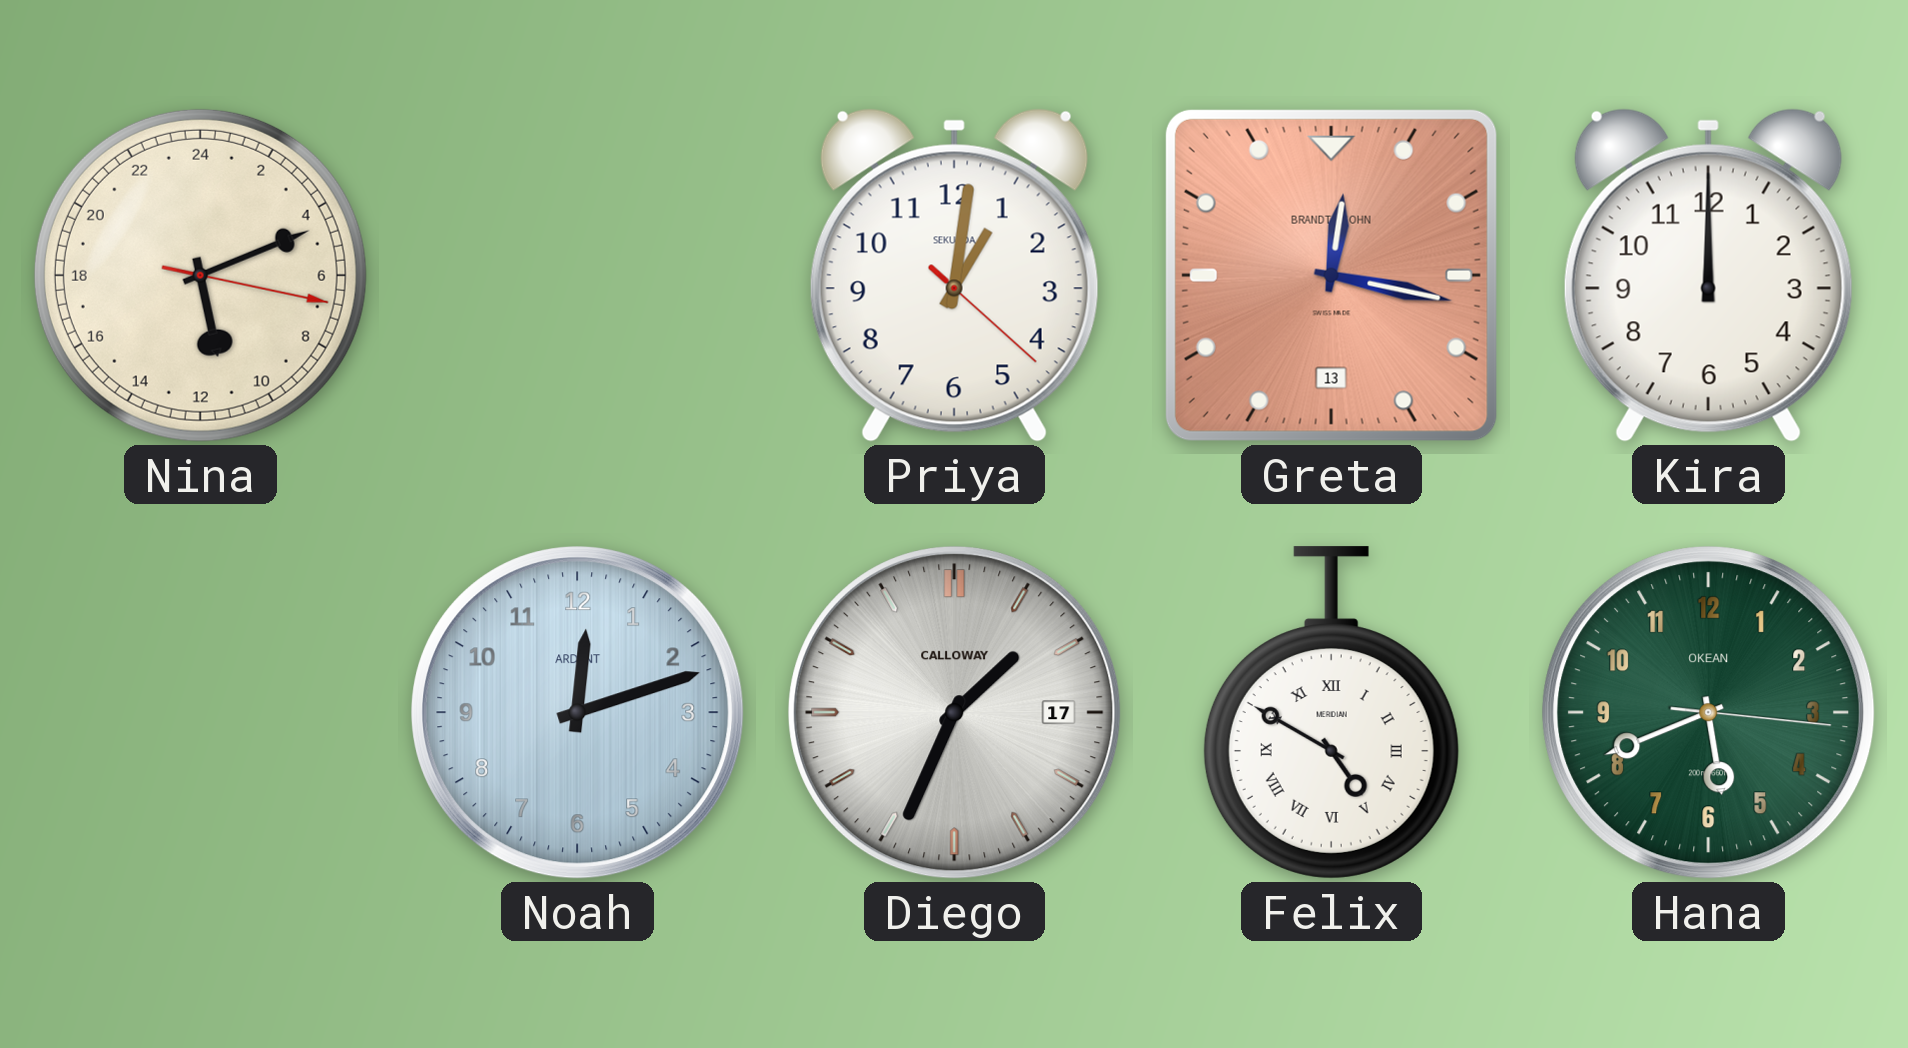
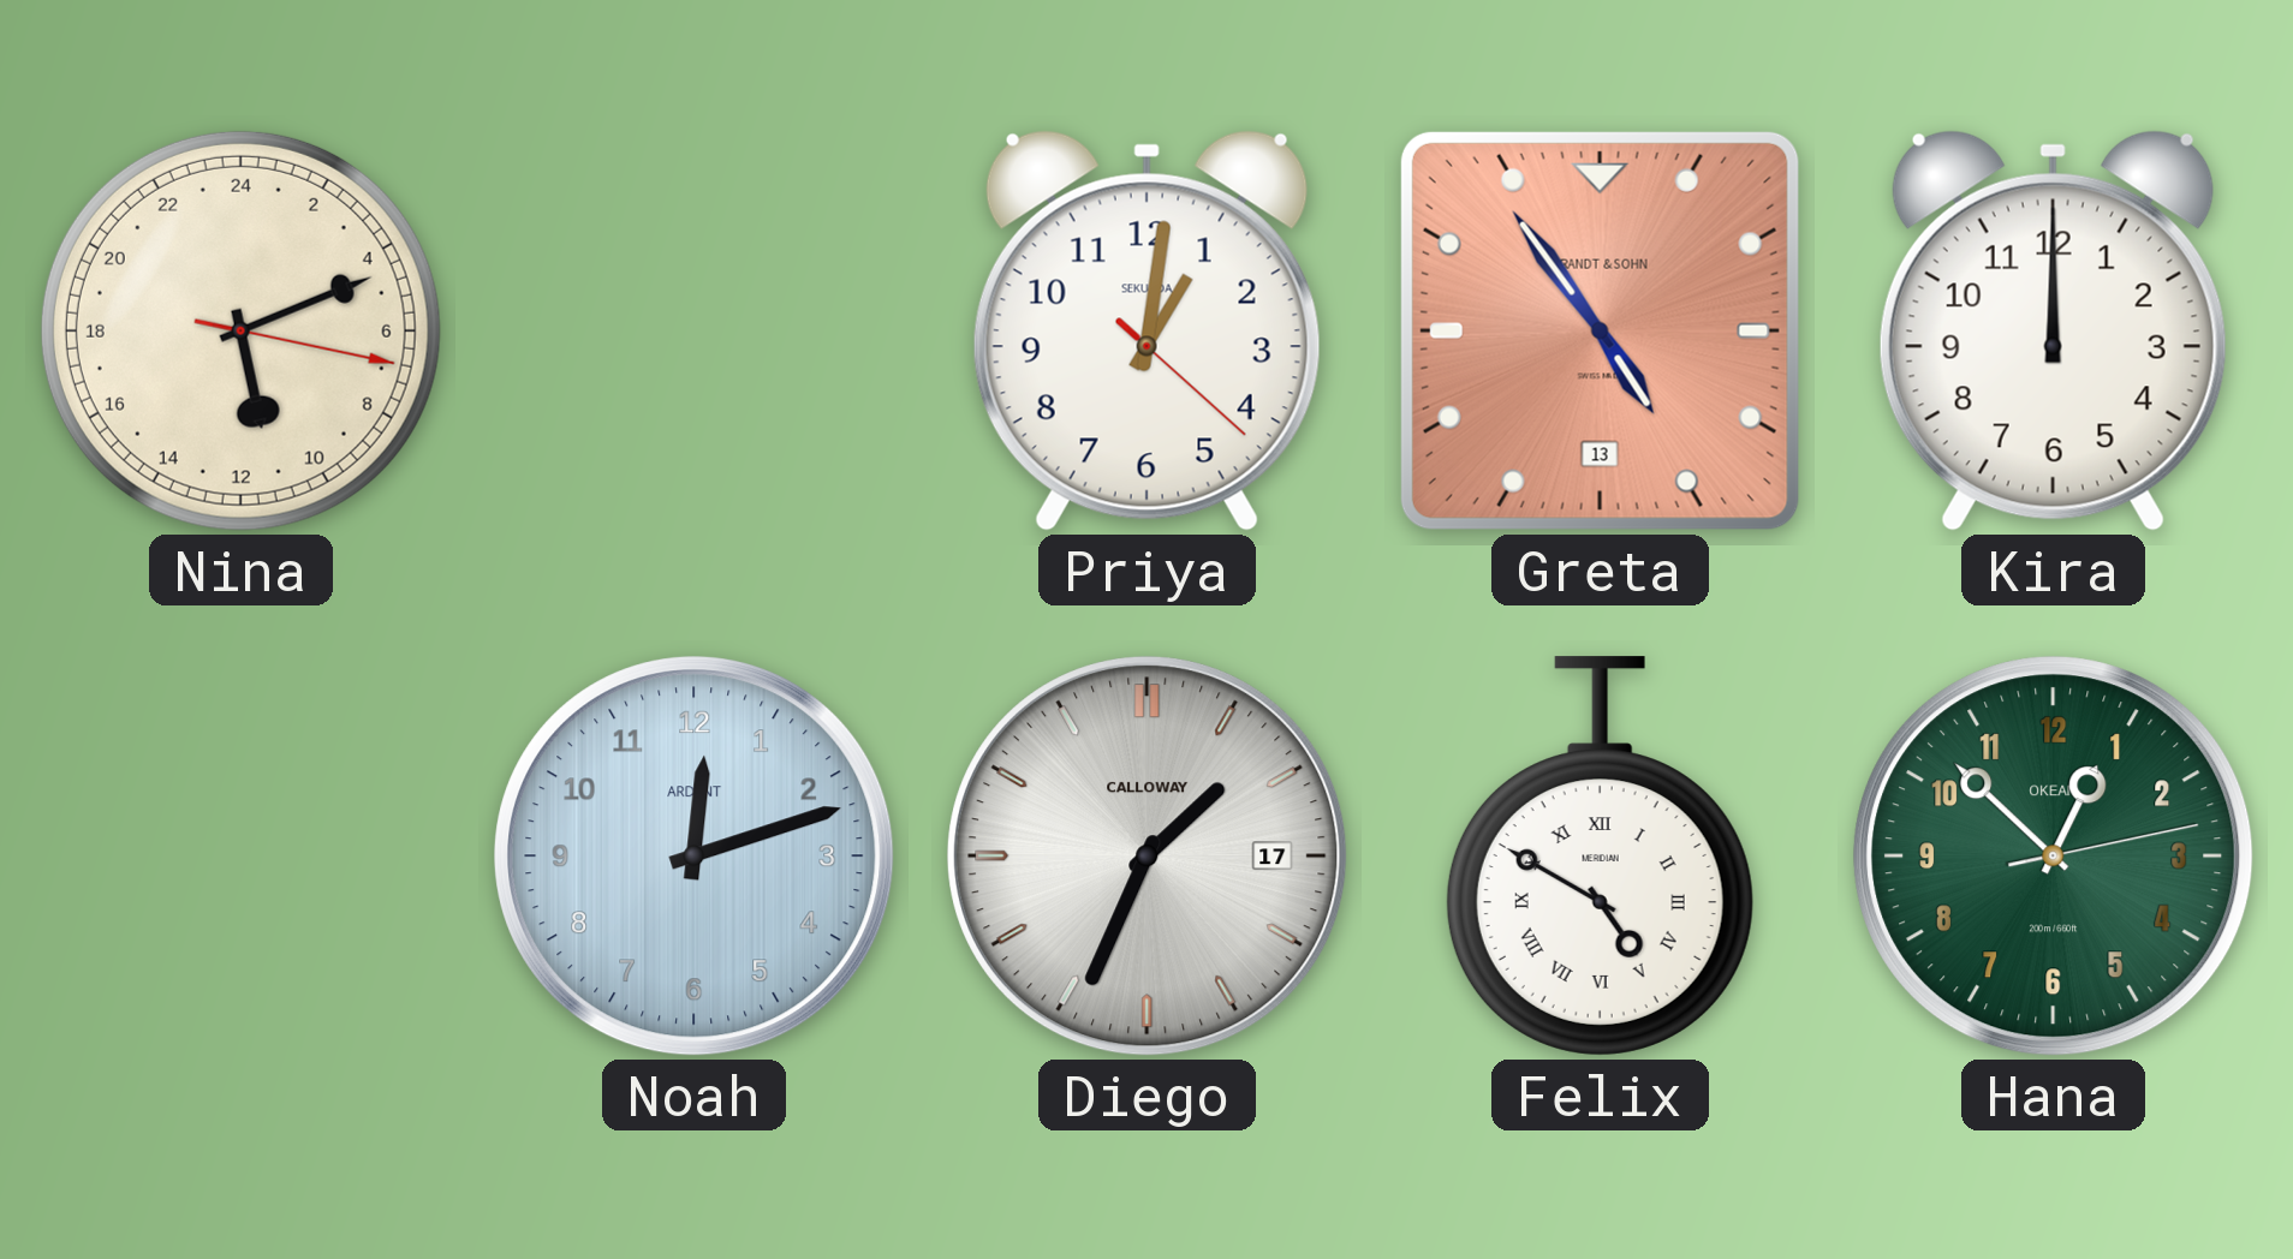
Greta: 12:17 -> 4:54 (1600, 330)
Hana: 5:41 -> 12:52 (2054, 857)
